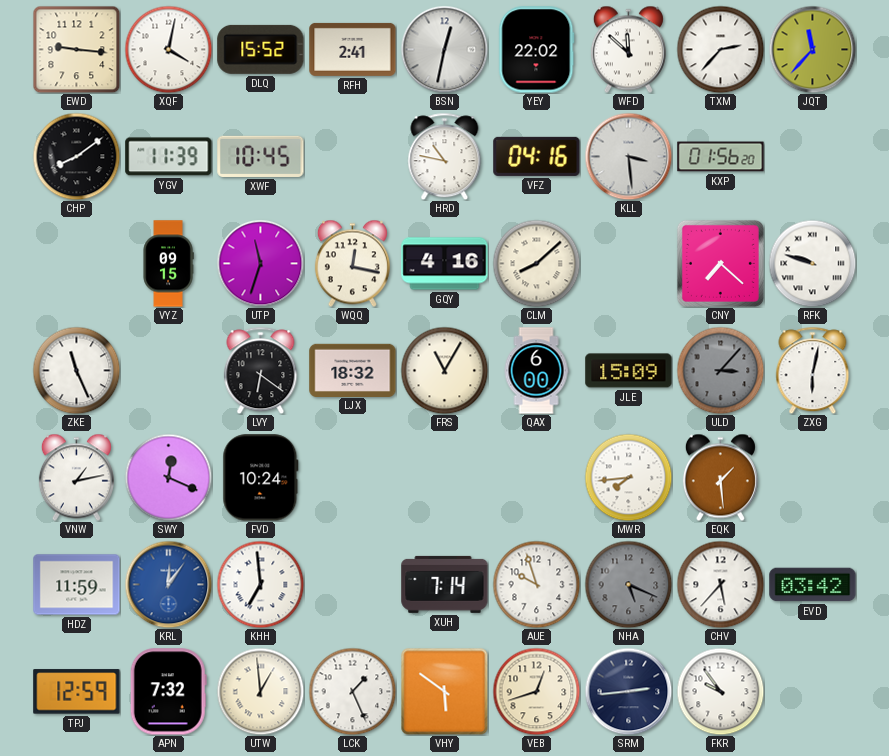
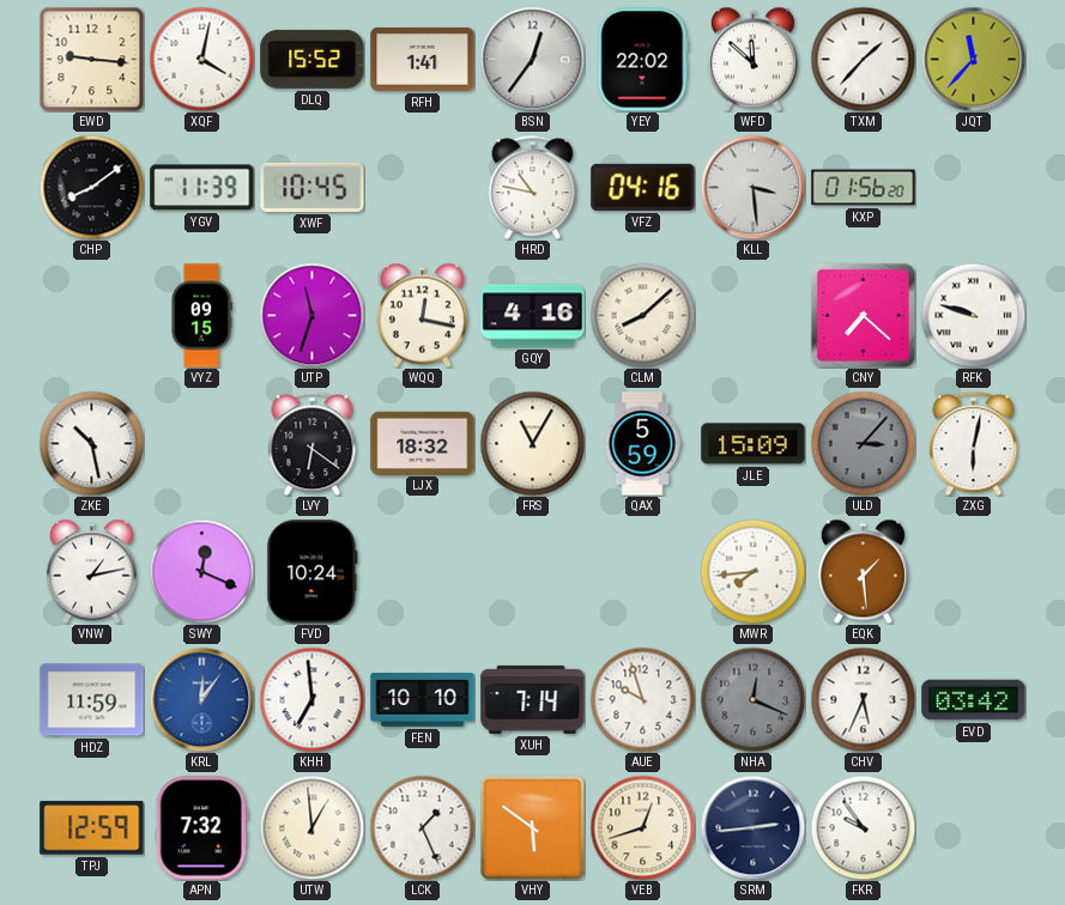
RFH: 2:41 -> 1:41 (423, 59)
BSN: 12:32 -> 12:36 (532, 59)
TXM: 2:37 -> 1:37 (863, 59)
ZKE: 11:26 -> 10:28 (91, 443)
QAX: 6:00 -> 5:59 (642, 444)
FEN: none -> 10:10 (423, 700)
NHA: 5:19 -> 12:19 (752, 699)
CHV: 5:37 -> 5:34 (863, 699)
